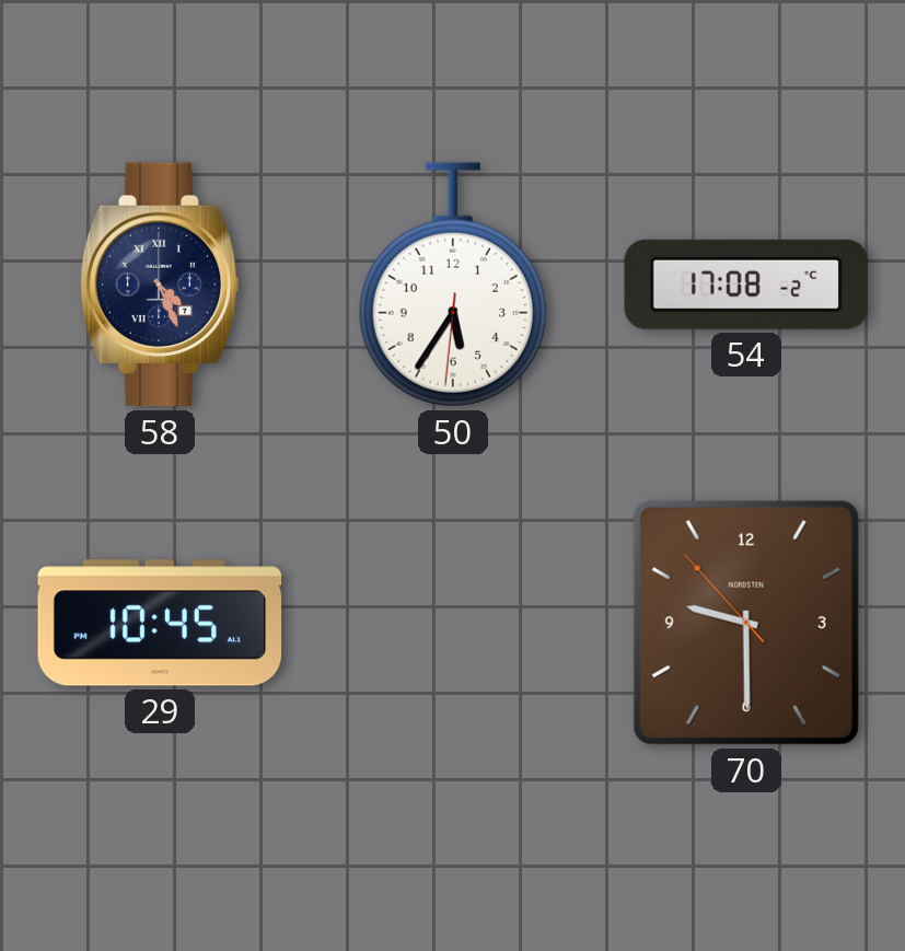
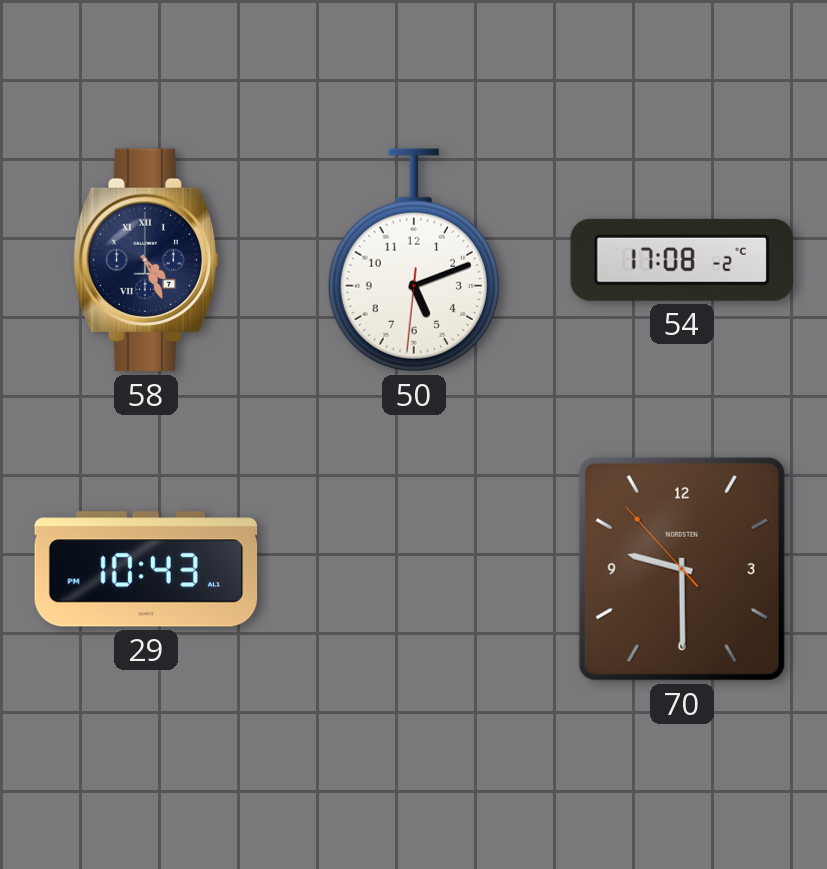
50: 5:35 -> 5:11 (414, 260)
29: 10:45 -> 10:43 (146, 569)
